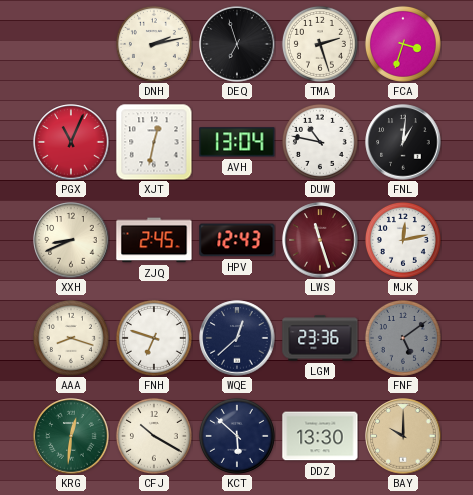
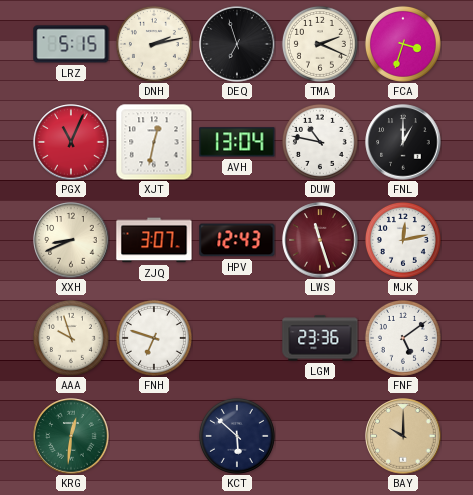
LRZ: none -> 5:15 (71, 44)
TMA: 2:27 -> 2:19 (320, 44)
FNL: 1:01 -> 1:00 (403, 142)
ZJQ: 2:45 -> 3:07 (154, 240)
AAA: 8:18 -> 9:57 (71, 338)
WQE: 12:38 -> none (237, 338)
FNF dial: grey -> white (403, 338)
CFJ: 10:20 -> none (154, 436)
DDZ: 13:30 -> none (320, 436)
